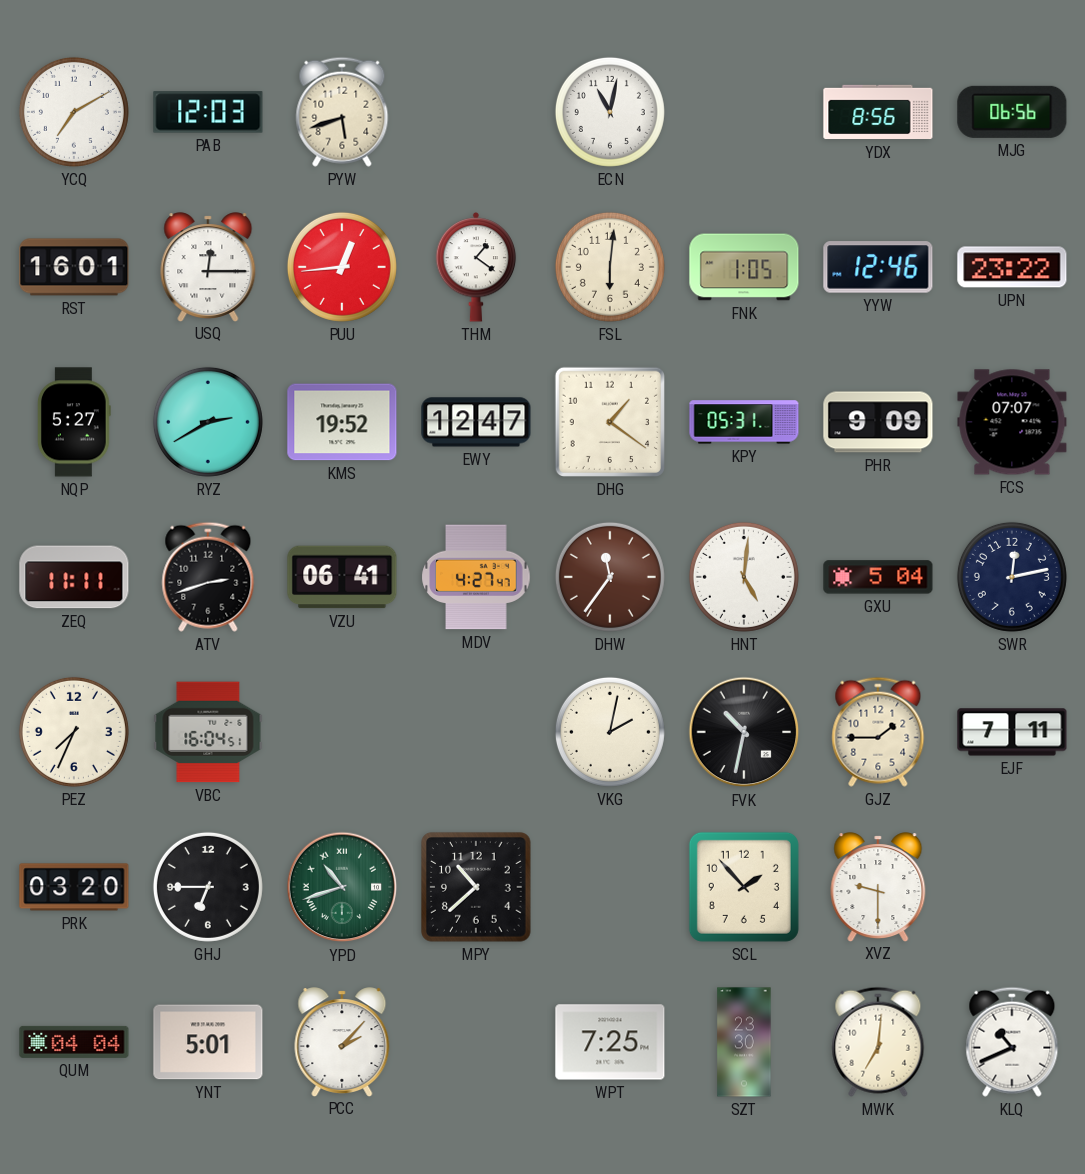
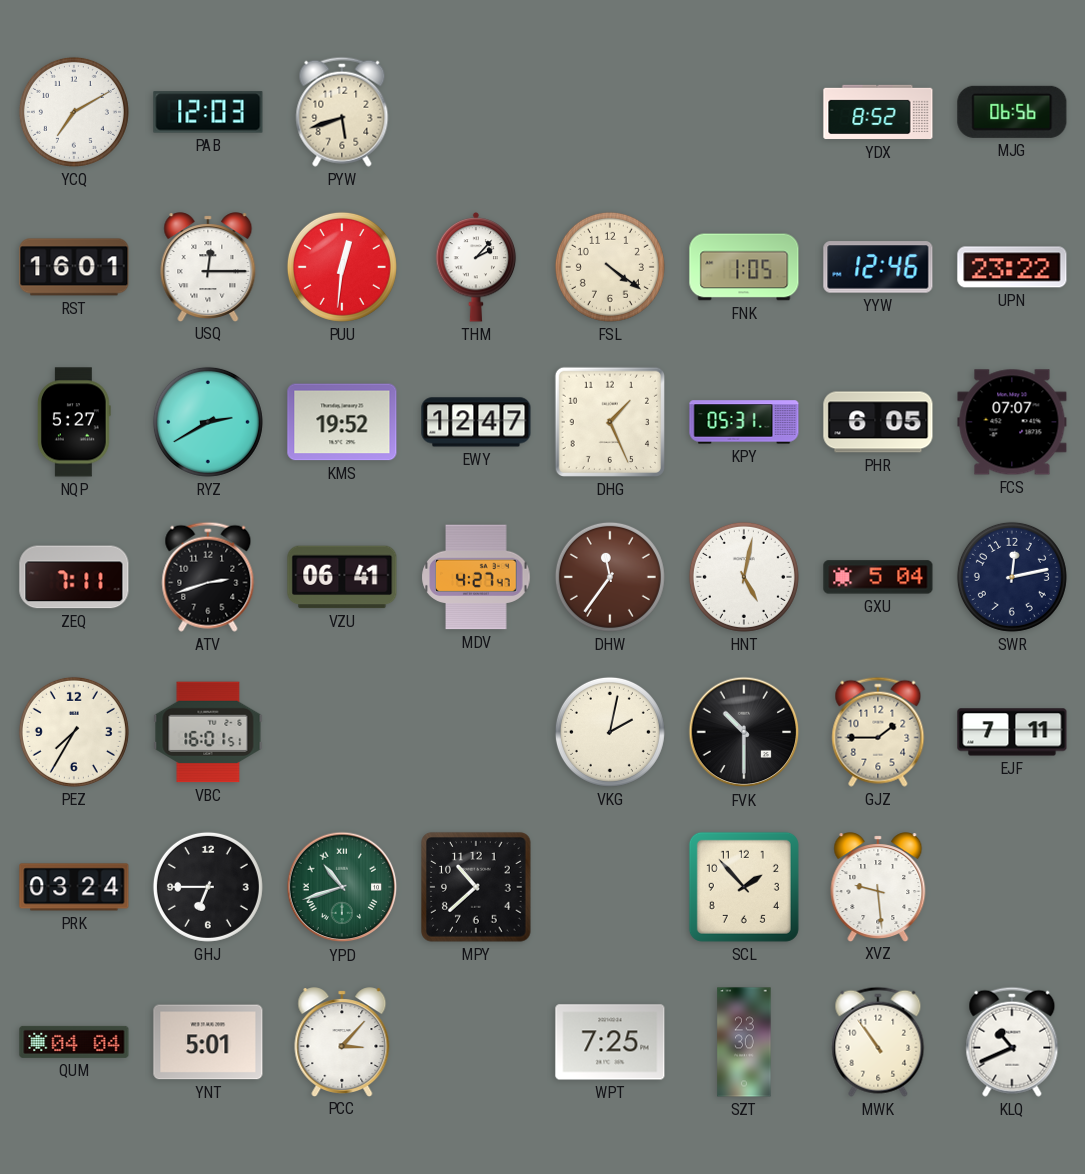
ECN: 11:02 -> none (610, 112)
YDX: 8:56 -> 8:52 (878, 112)
PUU: 12:44 -> 12:31 (342, 267)
THM: 1:21 -> 2:07 (476, 267)
FSL: 6:01 -> 4:21 (610, 267)
DHG: 1:21 -> 1:26 (610, 422)
PHR: 9:09 -> 6:05 (878, 422)
ZEQ: 11:11 -> 7:11 (74, 577)
HNT: 5:01 -> 5:02 (744, 577)
PEZ: 7:34 -> 7:35 (74, 732)
VBC: 16:04 -> 16:01 (208, 732)
FVK: 10:32 -> 10:30 (744, 732)
PRK: 03:20 -> 03:24 (74, 887)
XVZ: 9:30 -> 9:29 (878, 887)
PCC: 2:07 -> 3:07 (342, 1042)
MWK: 7:01 -> 10:54 (878, 1042)
